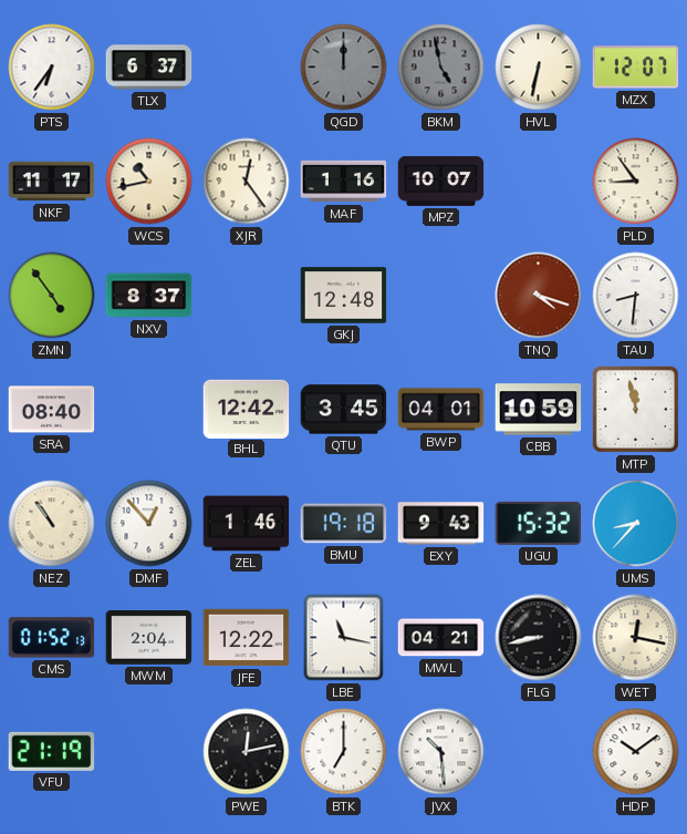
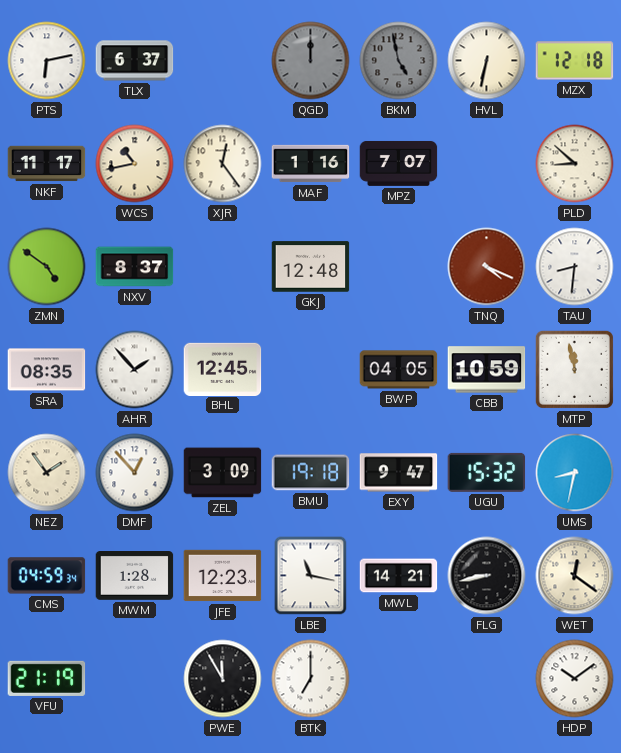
PTS: 6:36 -> 6:13 (47, 61)
MZX: 12:07 -> 12:18 (575, 61)
MPZ: 10:07 -> 7:07 (399, 163)
PLD: 8:54 -> 8:52 (575, 164)
ZMN: 4:54 -> 4:51 (47, 267)
TNQ: 4:18 -> 4:19 (487, 267)
SRA: 08:40 -> 08:35 (47, 370)
AHR: none -> 1:53 (135, 370)
BHL: 12:42 -> 12:45 (223, 369)
QTU: 3:45 -> none (344, 410)
BWP: 04:01 -> 04:05 (399, 370)
NEZ: 10:54 -> 1:54 (47, 473)
ZEL: 1:46 -> 3:09 (223, 473)
EXY: 9:43 -> 9:47 (399, 473)
UMS: 8:37 -> 8:32 (575, 473)
CMS: 01:52 -> 04:59 (47, 576)
MWM: 2:04 -> 1:28 (135, 576)
JFE: 12:22 -> 12:23 (223, 576)
MWL: 04:21 -> 14:21 (399, 576)
WET: 12:17 -> 12:21 (575, 576)
PWE: 12:13 -> 11:55 (223, 679)
JVX: 10:29 -> none (441, 752)
